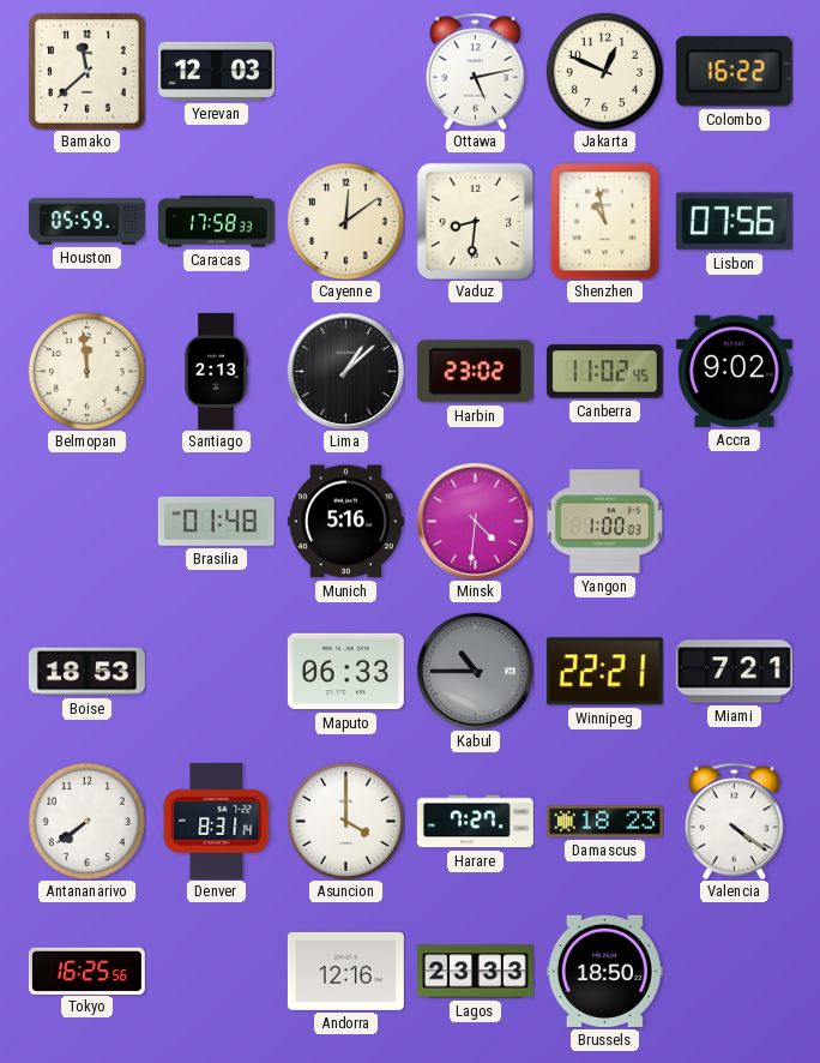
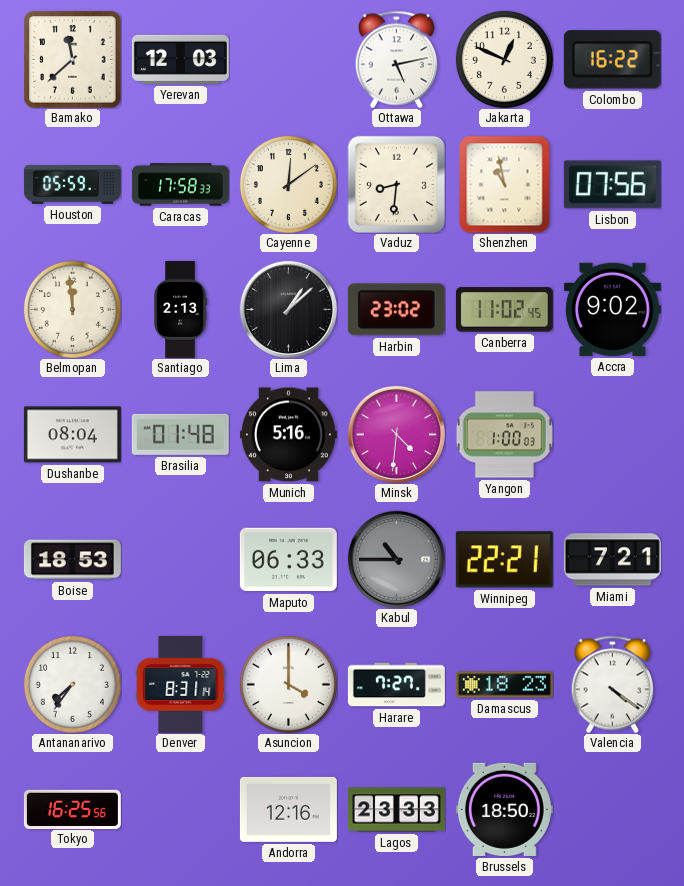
Dushanbe: none -> 08:04 (72, 435)
Antananarivo: 7:39 -> 7:36 (72, 684)
